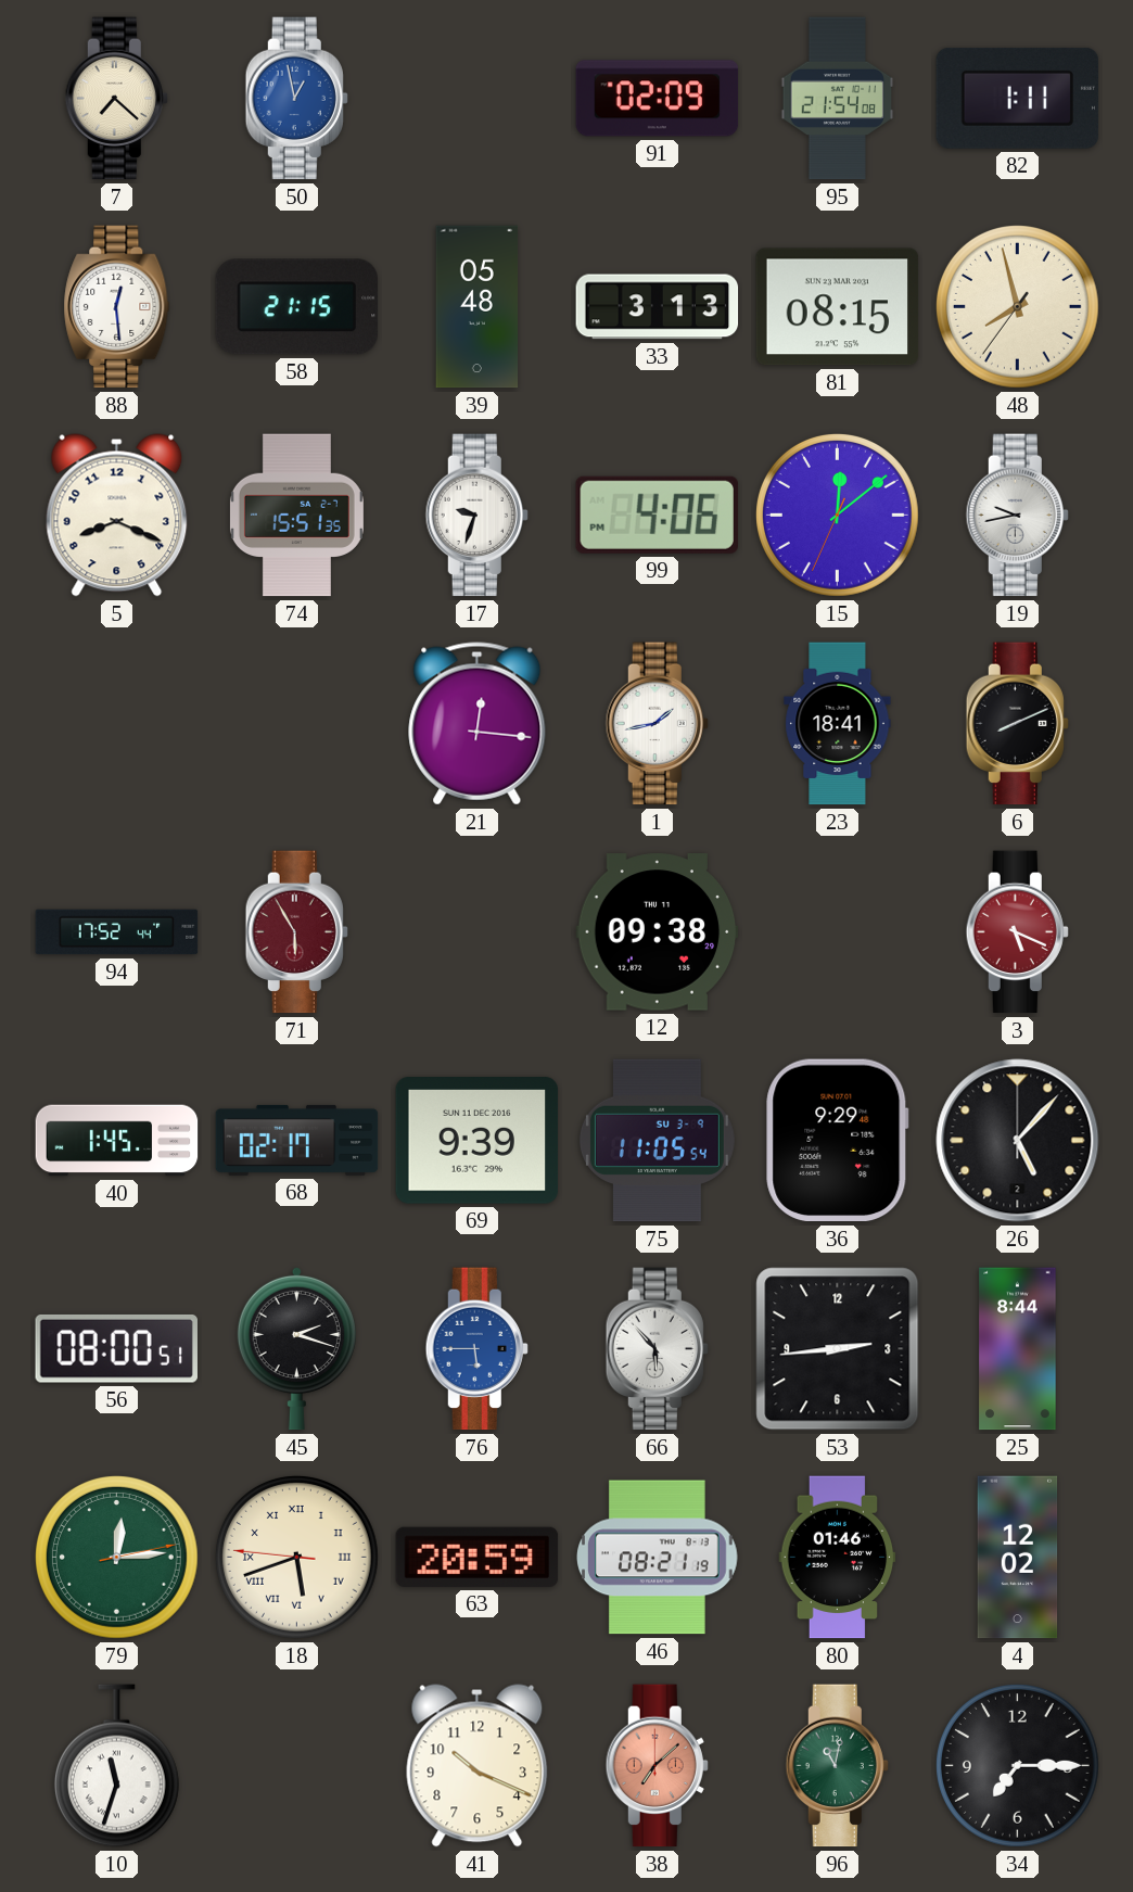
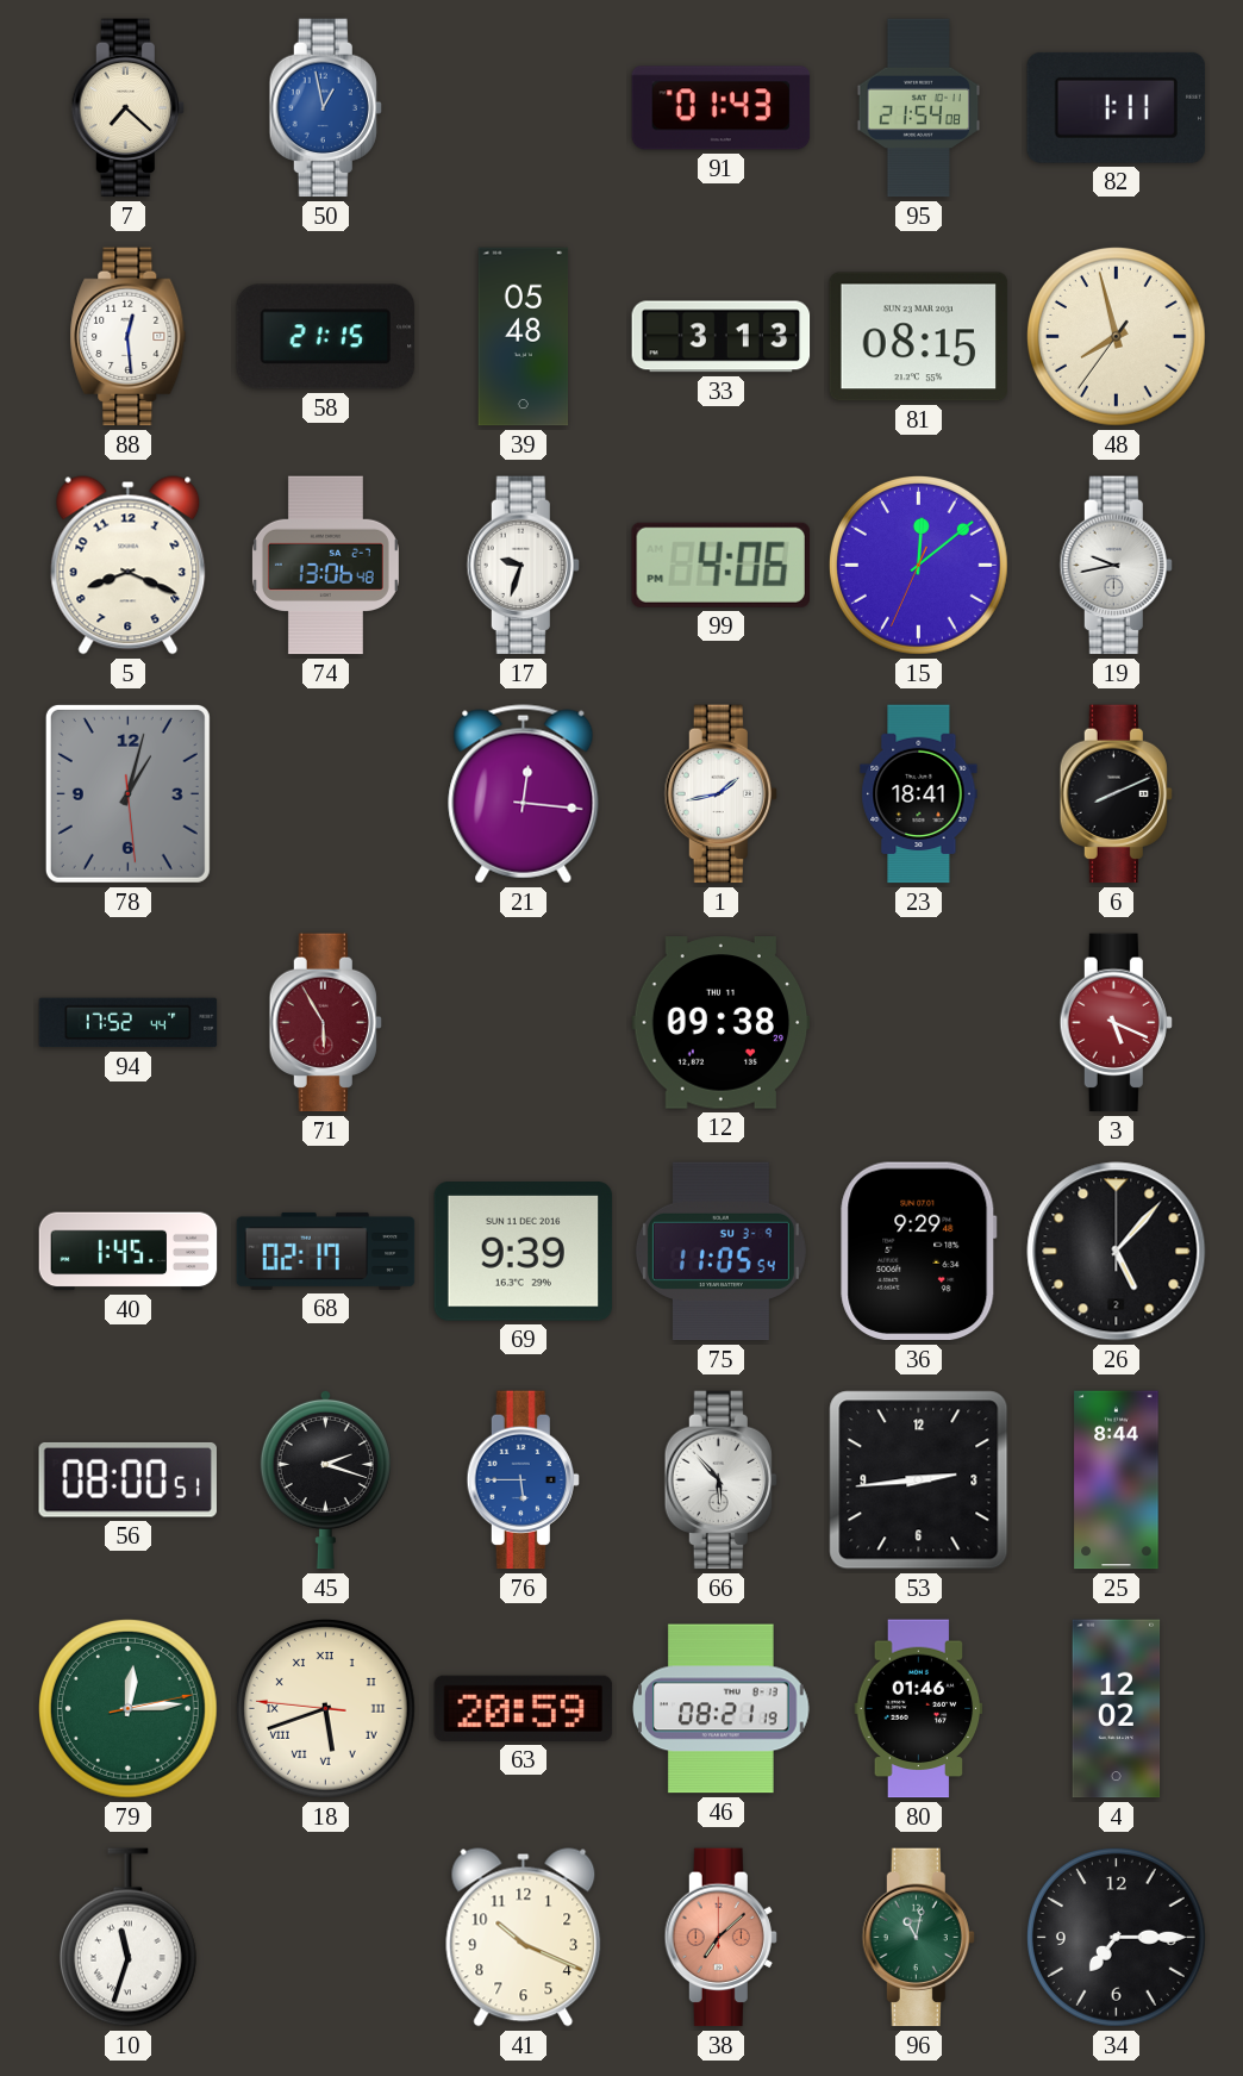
91: 02:09 -> 01:43 (722, 108)
74: 15:51 -> 13:06 (325, 566)
78: none -> 1:02 (127, 793)
